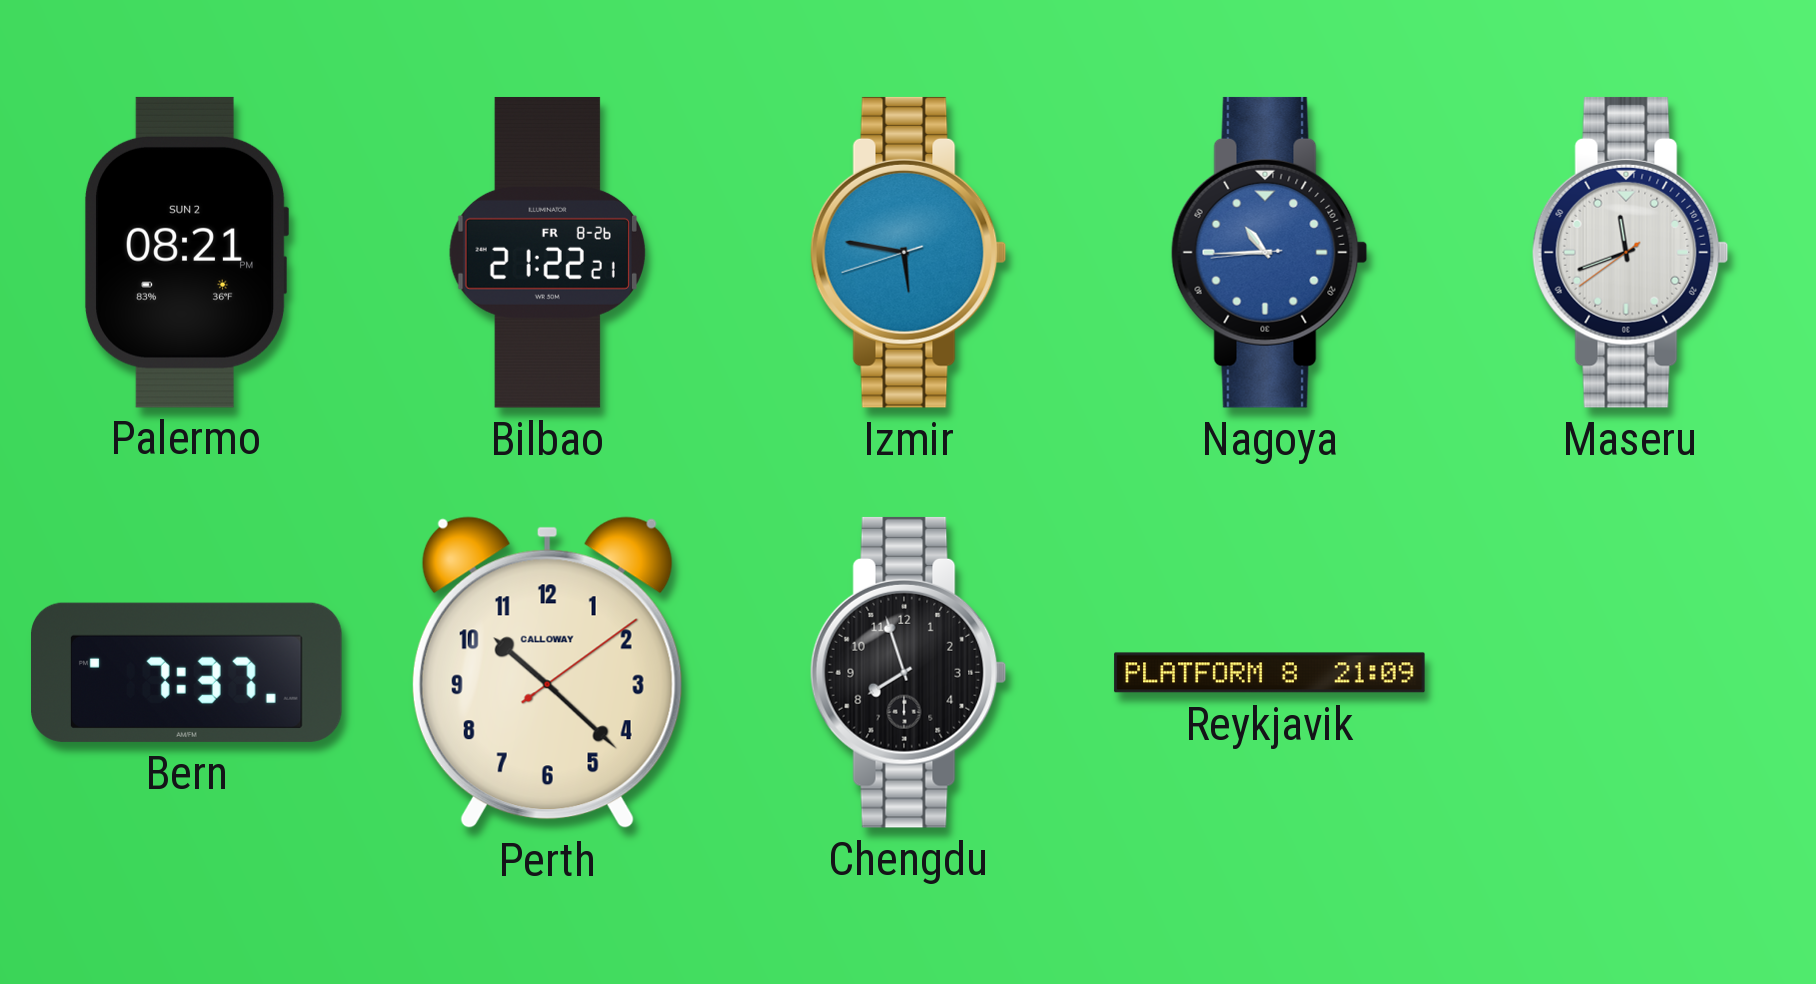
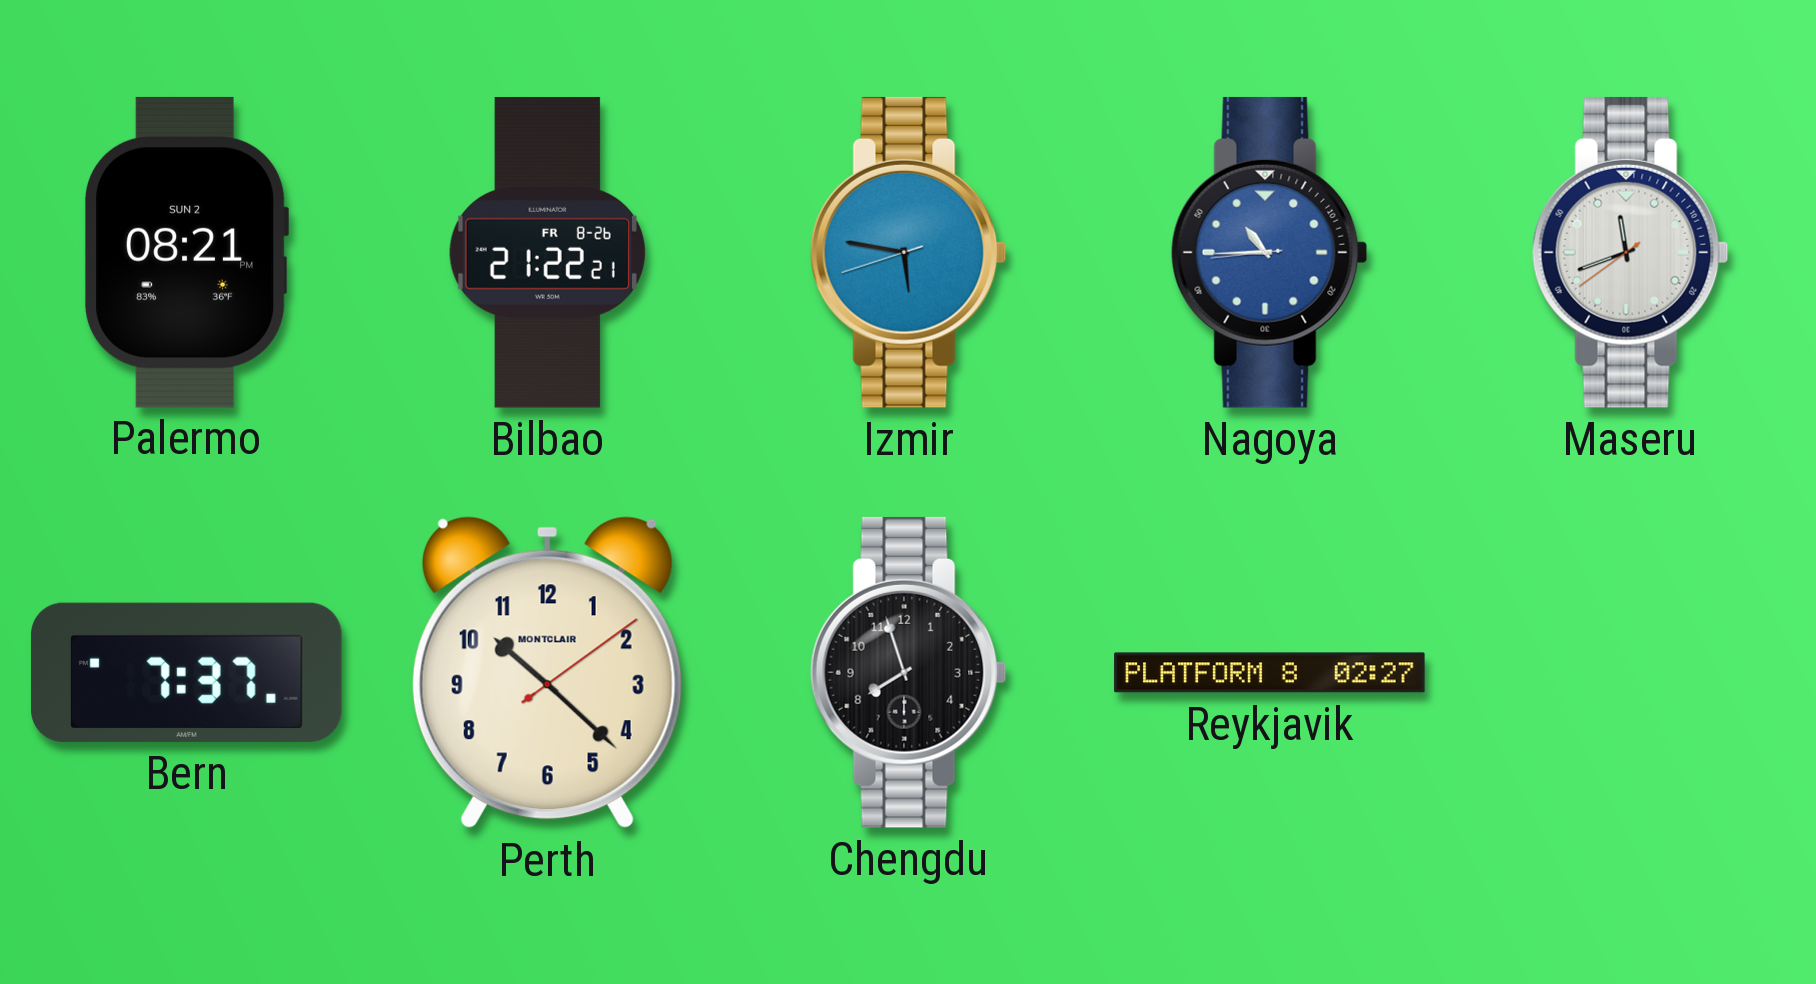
Perth brand: CALLOWAY -> MONTCLAIR (547, 673)
Reykjavik: 21:09 -> 02:27 (1270, 673)
